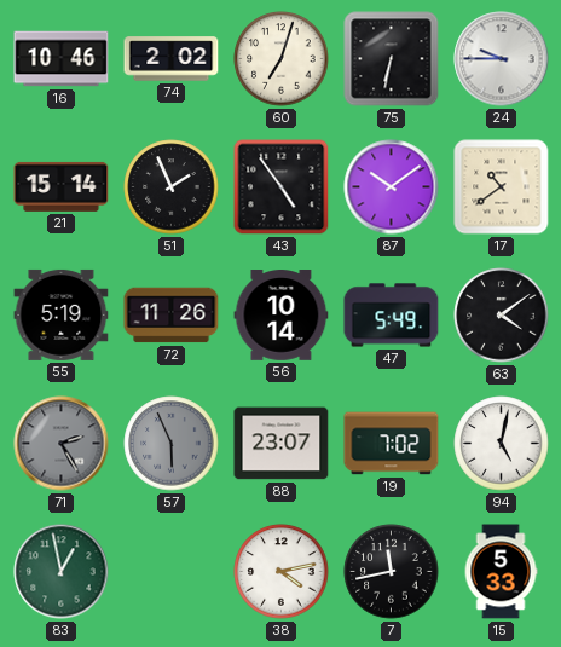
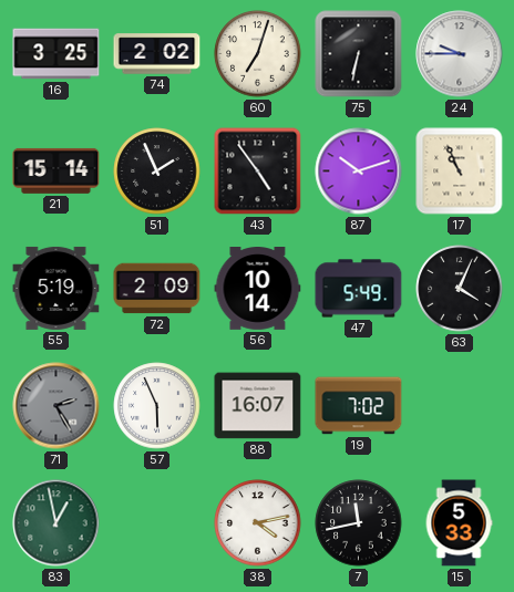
16: 10:46 -> 3:25 (56, 54)
87: 10:09 -> 10:12 (359, 172)
17: 10:39 -> 10:56 (460, 172)
72: 11:26 -> 2:09 (157, 289)
63: 4:09 -> 4:04 (460, 289)
57 dial: grey -> white (157, 406)
88: 23:07 -> 16:07 (258, 406)
94: 5:02 -> none (502, 444)
